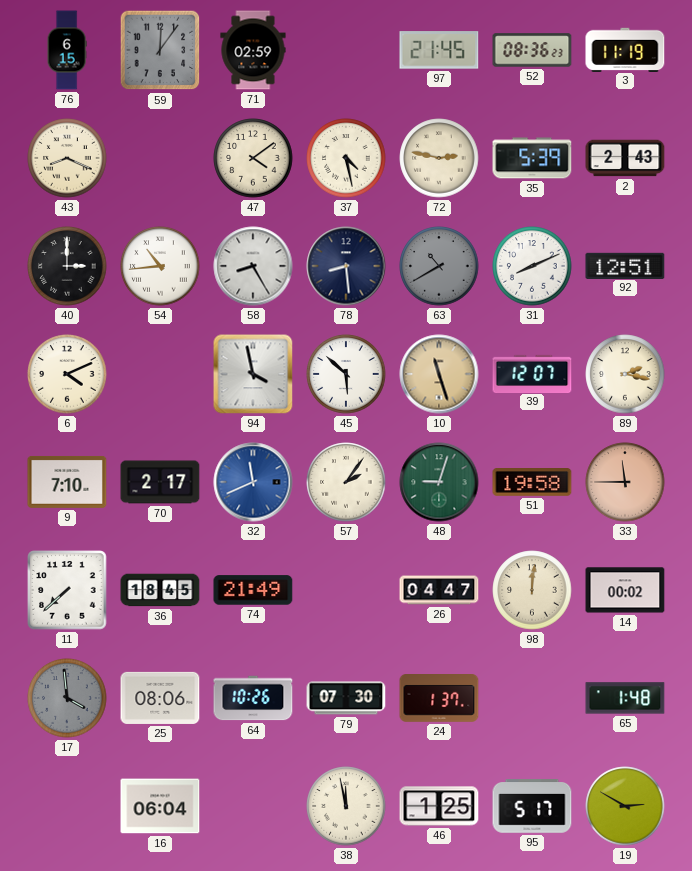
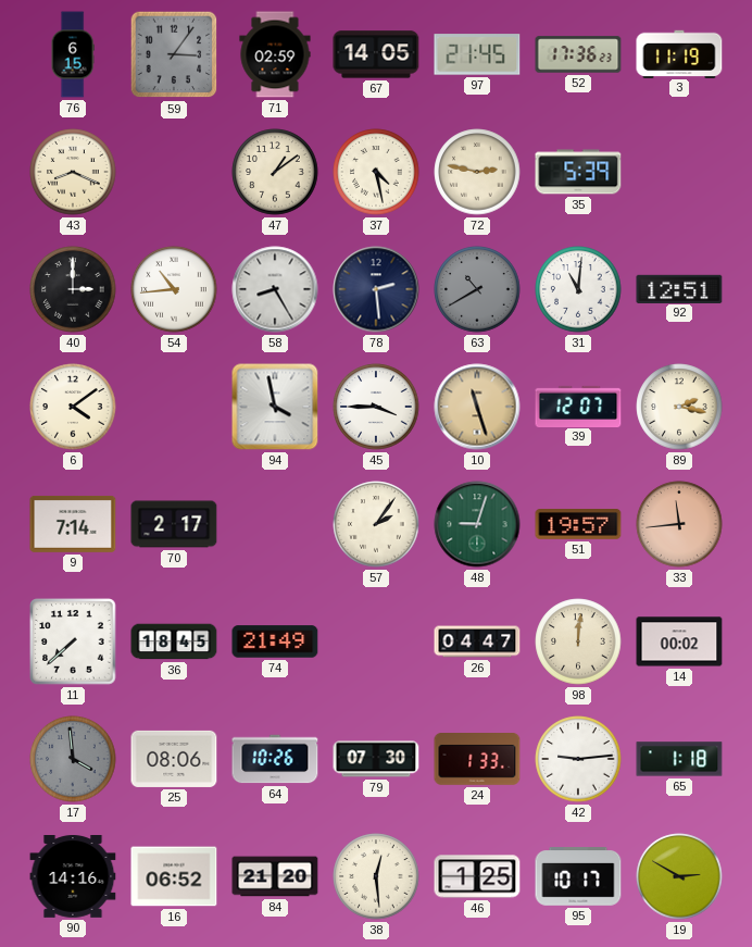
59: 12:06 -> 3:06 (174, 54)
67: none -> 14:05 (376, 54)
52: 08:36 -> 17:36 (578, 54)
47: 4:09 -> 1:09 (275, 172)
2: 2:43 -> none (625, 158)
78: 8:29 -> 2:29 (376, 289)
31: 8:11 -> 11:01 (578, 289)
6: 4:11 -> 4:09 (73, 407)
45: 5:52 -> 3:45 (376, 407)
9: 7:10 -> 7:14 (73, 524)
32: 11:41 -> none (253, 482)
51: 19:58 -> 19:57 (578, 525)
33: 11:45 -> 11:44 (679, 524)
24: 1:37 -> 1:33 (477, 760)
42: none -> 9:14 (578, 759)
65: 1:48 -> 1:18 (679, 759)
90: none -> 14:16 (73, 877)
16: 06:04 -> 06:52 (174, 876)
84: none -> 21:20 (275, 876)
38: 11:58 -> 12:29 (376, 876)
95: 5:17 -> 10:17 (578, 876)
